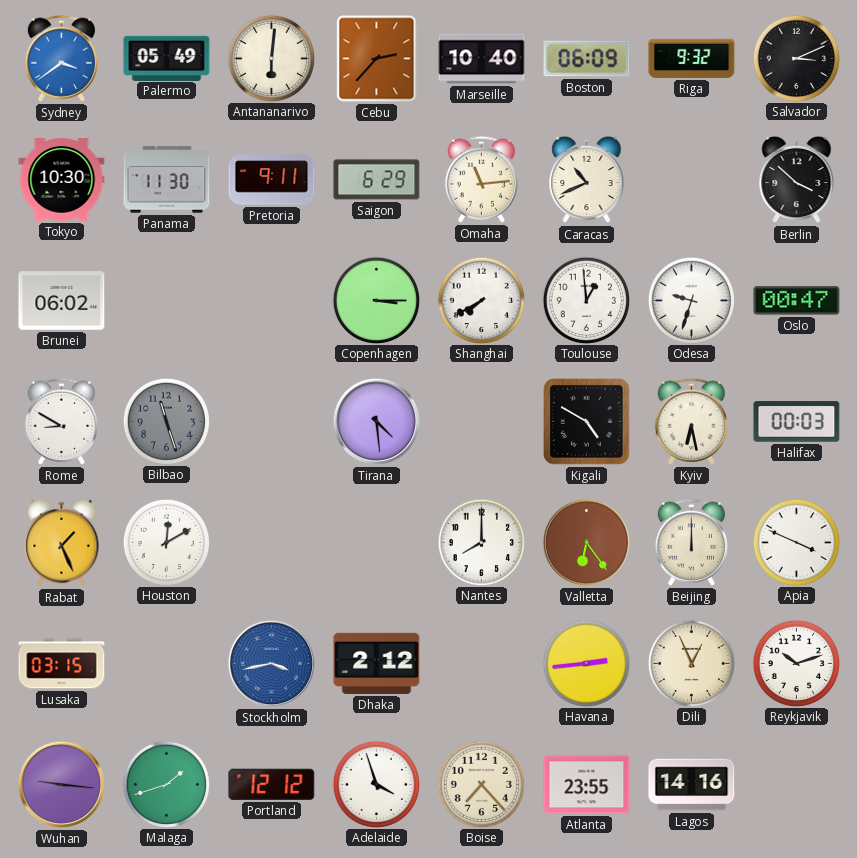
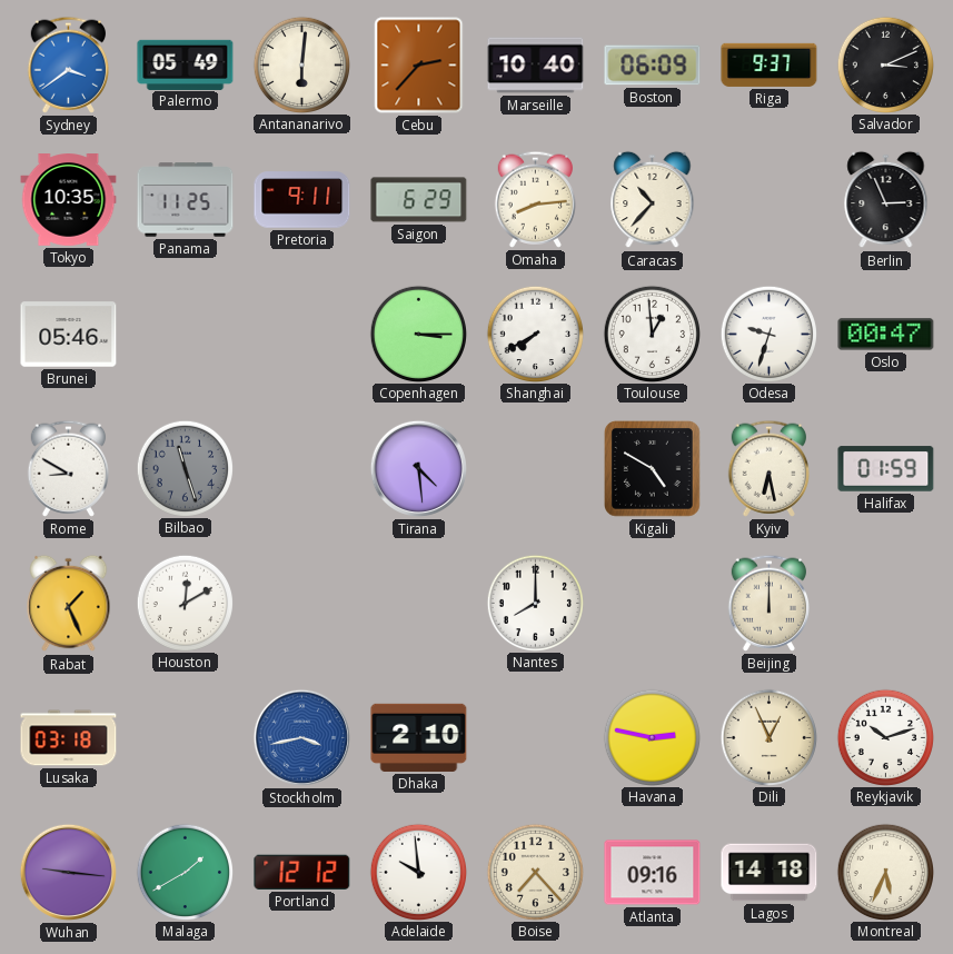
Riga: 9:32 -> 9:37 (770, 64)
Tokyo: 10:30 -> 10:35 (69, 200)
Panama: 11:30 -> 11:25 (186, 200)
Omaha: 11:14 -> 8:14 (536, 199)
Caracas: 10:41 -> 10:37 (653, 200)
Berlin: 3:52 -> 2:56 (886, 200)
Brunei: 06:02 -> 05:46 (69, 335)
Halifax: 00:03 -> 01:59 (886, 469)
Valletta: 6:24 -> none (586, 542)
Apia: 3:49 -> none (796, 542)
Lusaka: 03:15 -> 03:18 (69, 738)
Dhaka: 2:12 -> 2:10 (419, 737)
Havana: 2:44 -> 2:47 (652, 737)
Malaga: 1:42 -> 1:40 (185, 872)
Adelaide: 3:57 -> 9:59 (418, 872)
Atlanta: 23:55 -> 09:16 (653, 873)
Lagos: 14:16 -> 14:18 (770, 873)
Montreal: none -> 5:34 (885, 872)
